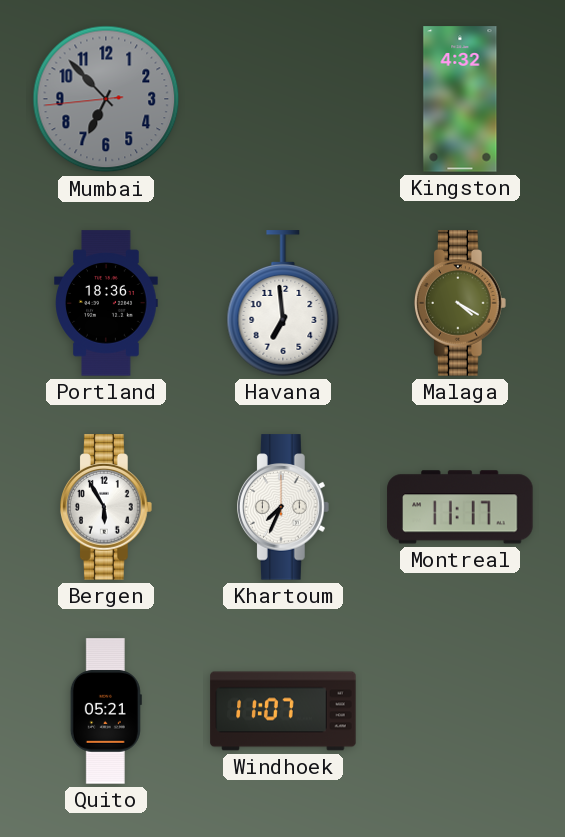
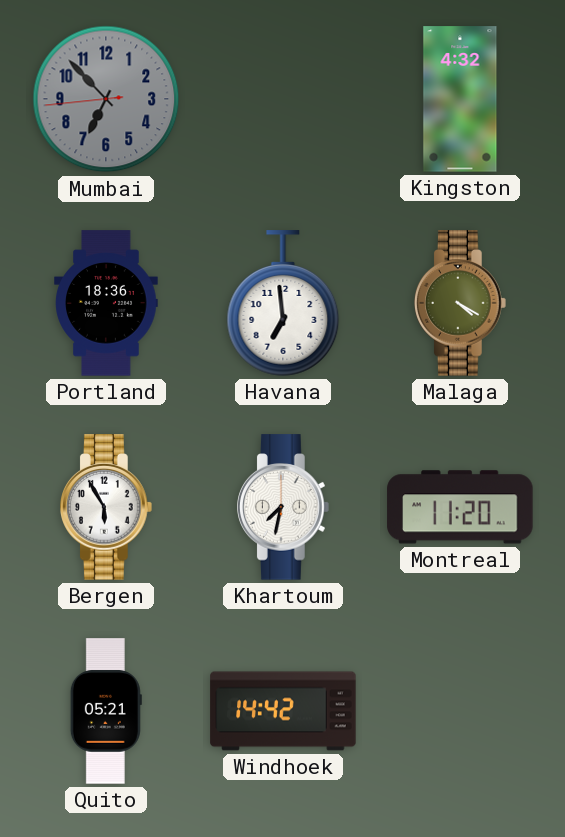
Khartoum: 7:34 -> 7:32 (284, 507)
Montreal: 11:17 -> 11:20 (460, 507)
Windhoek: 11:07 -> 14:42 (283, 711)
